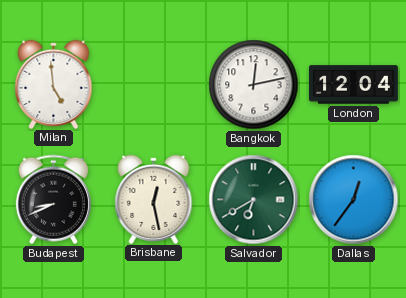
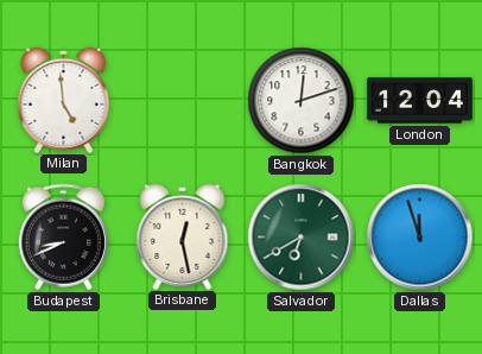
Bangkok: 12:13 -> 12:12 (302, 101)
Dallas: 12:36 -> 11:57 (420, 238)
